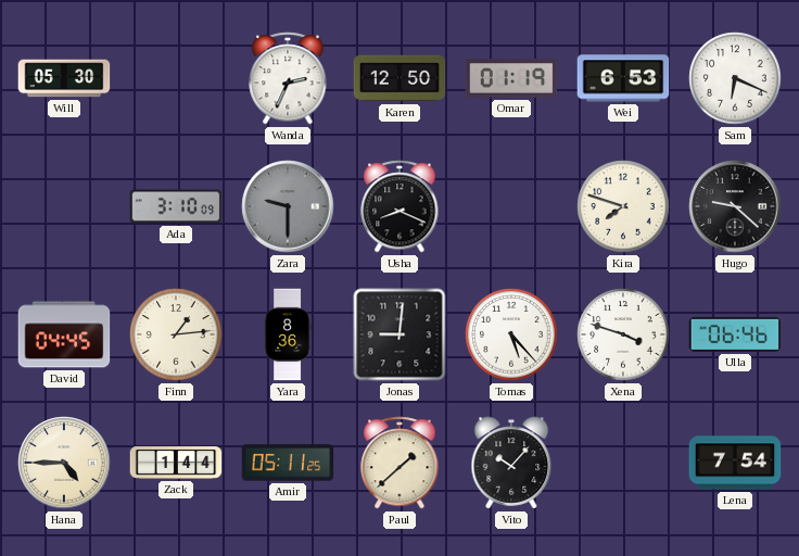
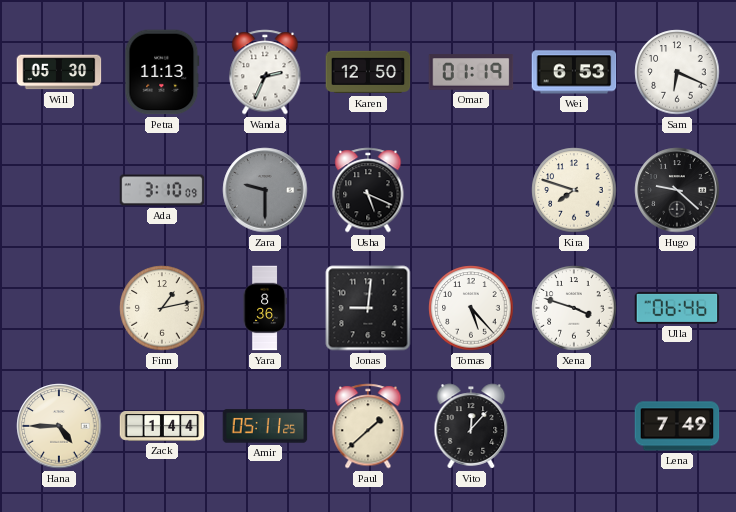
Petra: none -> 11:13 (162, 72)
Usha: 8:19 -> 5:19 (368, 190)
David: 04:45 -> none (64, 334)
Finn: 1:14 -> 1:13 (162, 308)
Vito: 10:07 -> 12:07 (471, 426)
Lena: 7:54 -> 7:49 (677, 426)
